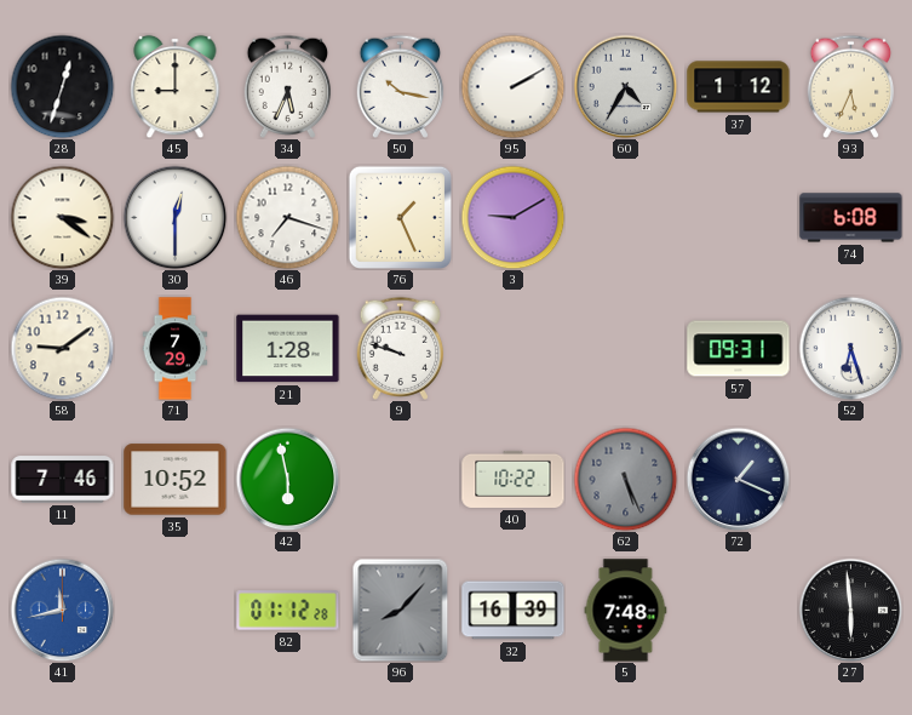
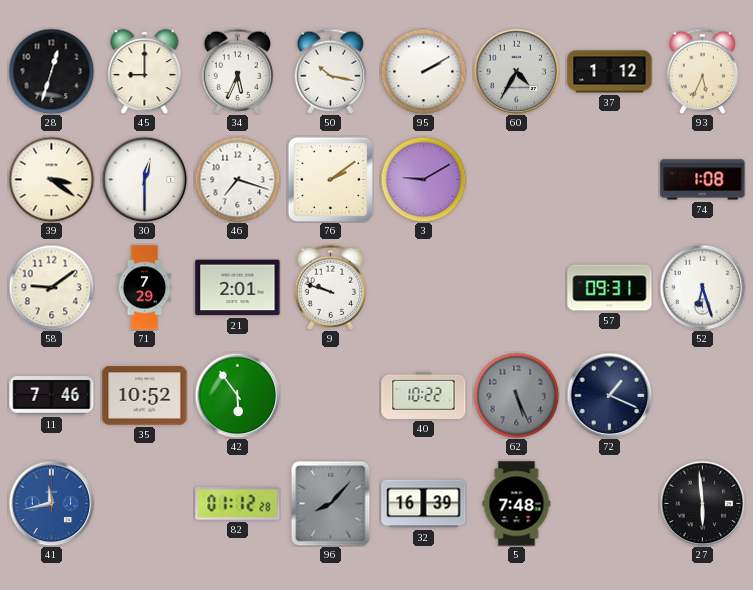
76: 1:26 -> 2:09 (330, 179)
74: 6:08 -> 1:08 (703, 180)
21: 1:28 -> 2:01 (238, 288)
42: 5:58 -> 5:54 (237, 395)
